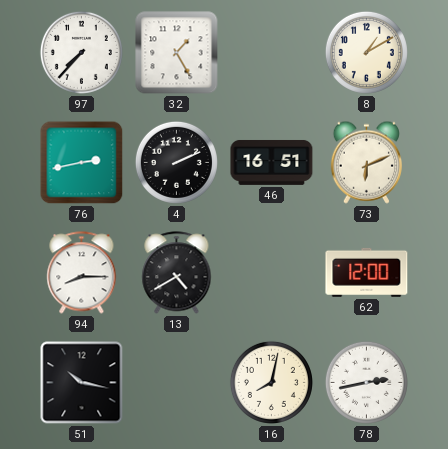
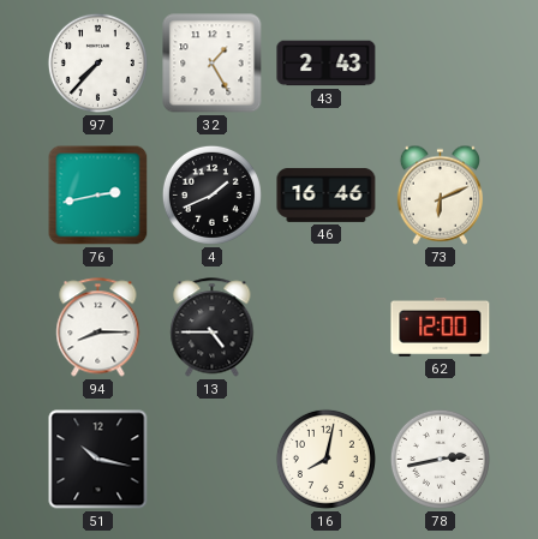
43: none -> 2:43 (327, 64)
8: 1:10 -> none (366, 52)
4: 2:11 -> 1:41 (211, 194)
46: 16:51 -> 16:46 (327, 194)
13: 4:40 -> 4:45 (213, 328)
